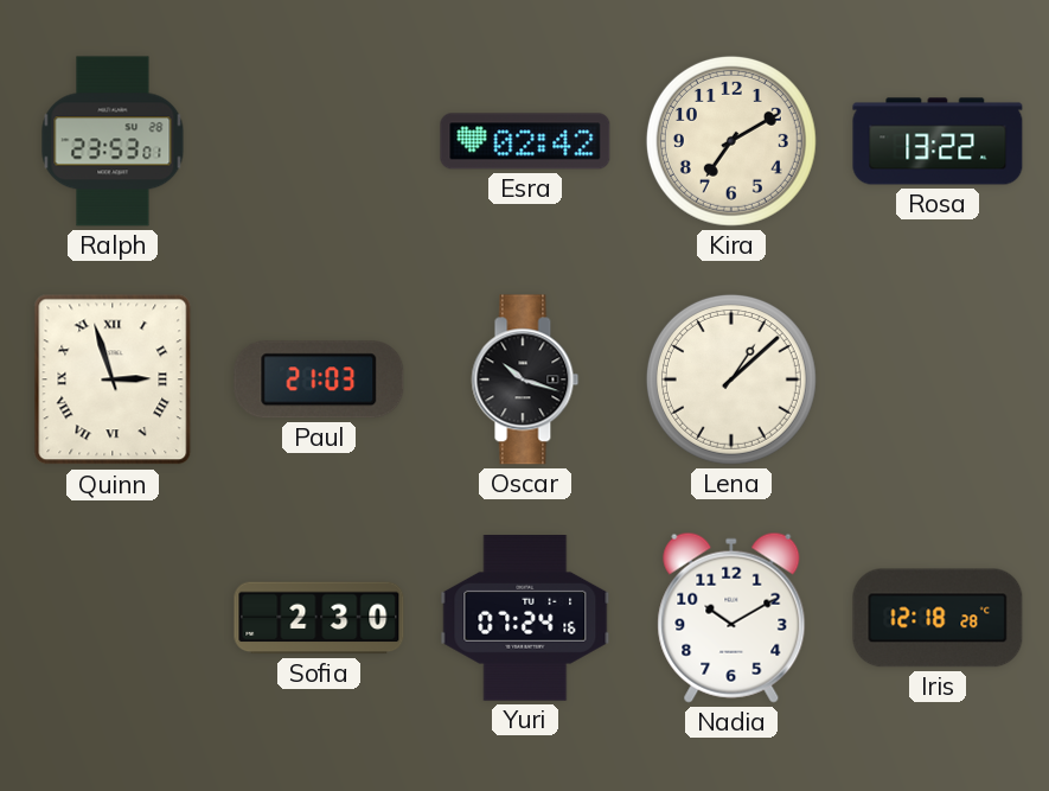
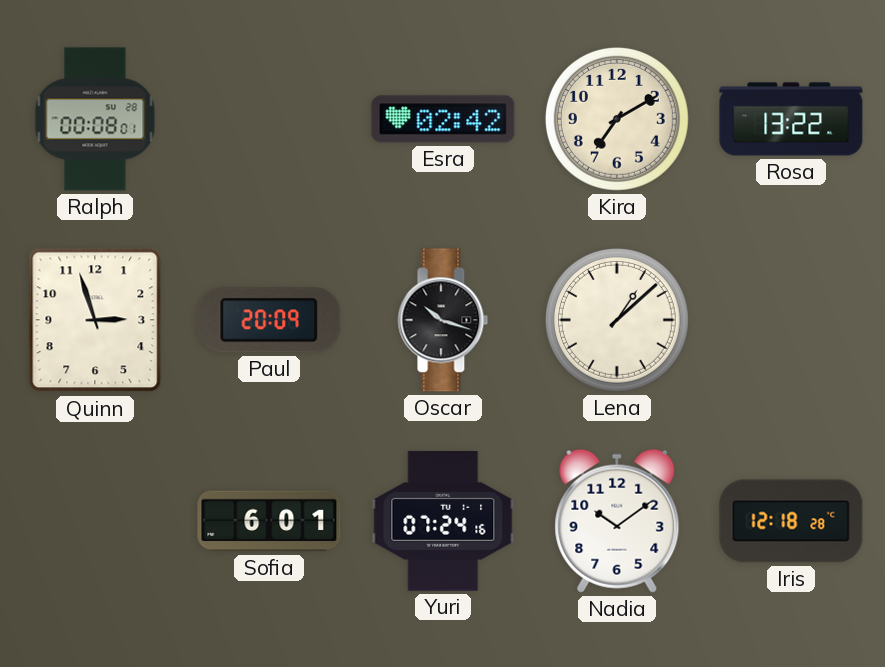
Ralph: 23:53 -> 00:08 (95, 119)
Quinn numerals: Roman -> Arabic (95, 320)
Paul: 21:03 -> 20:09 (269, 320)
Sofia: 2:30 -> 6:01 (269, 521)
Nadia: 10:10 -> 10:09 (617, 521)
